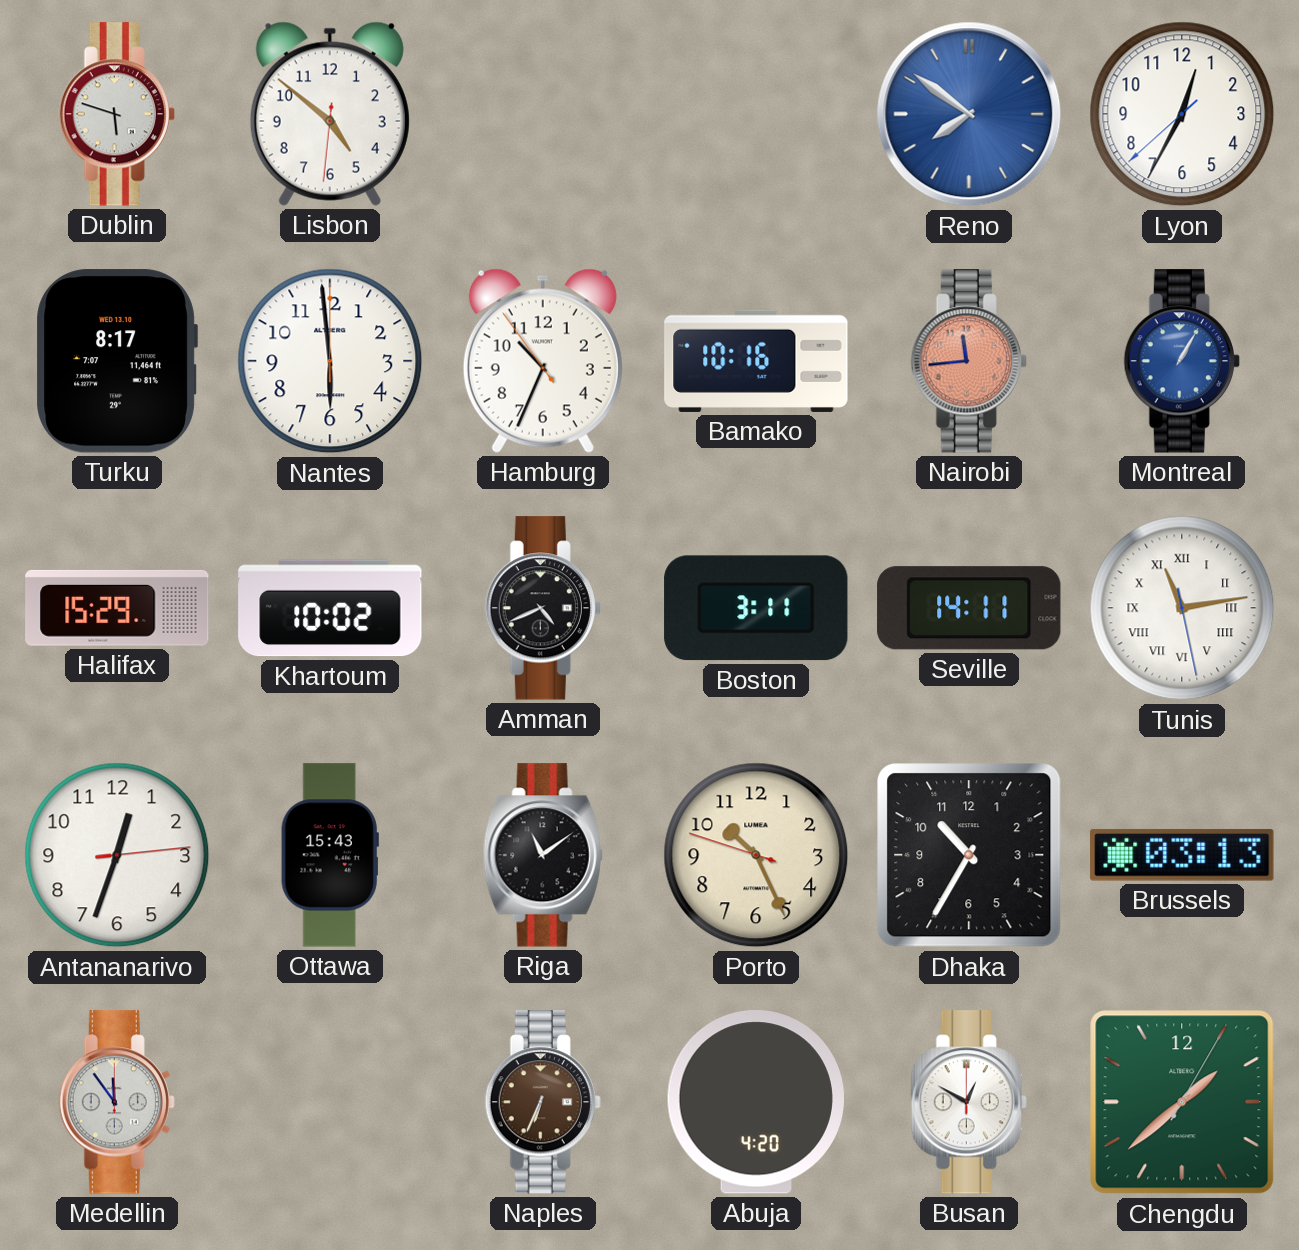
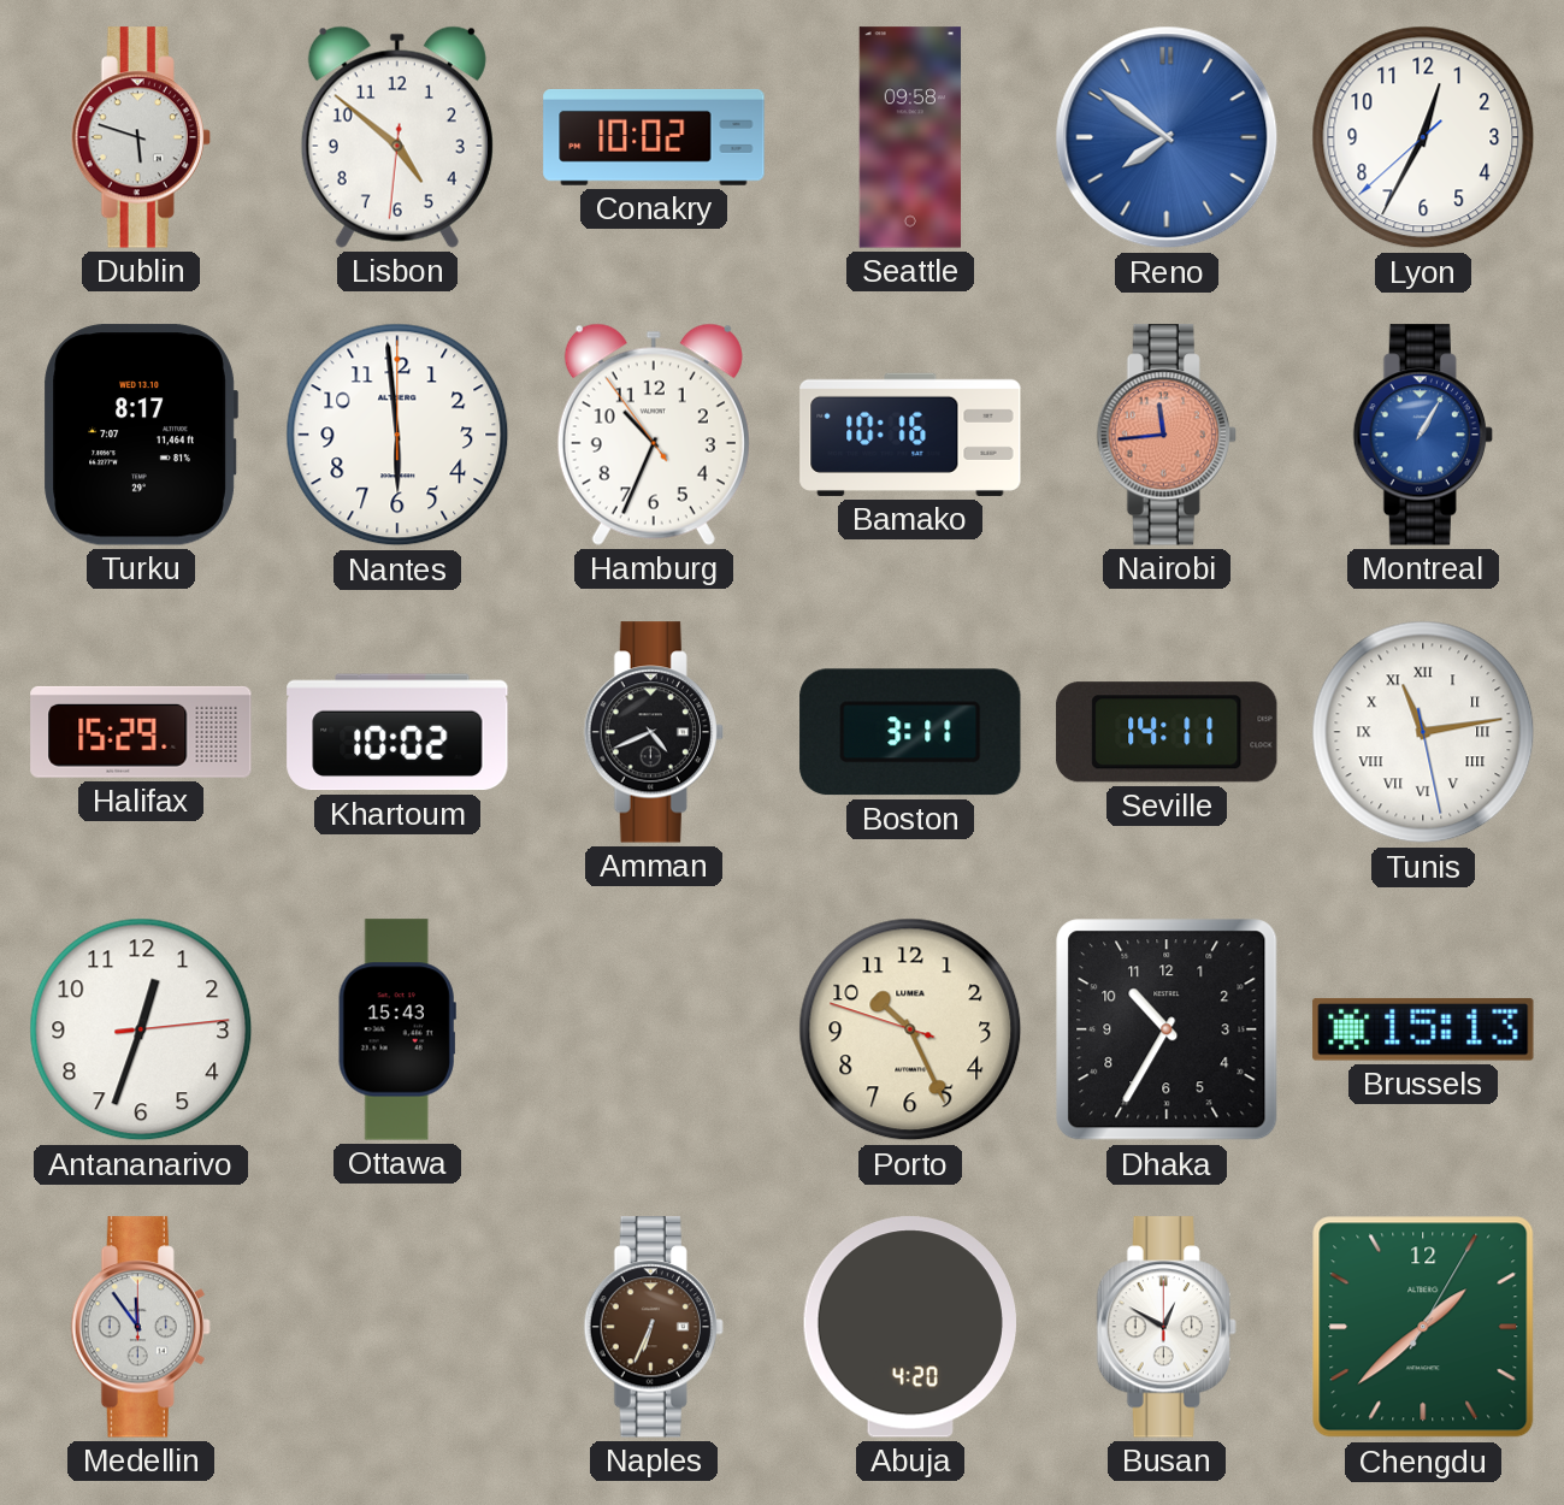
Conakry: none -> 10:02 (654, 137)
Seattle: none -> 09:58 (909, 137)
Riga: 11:09 -> none (543, 855)
Brussels: 03:13 -> 15:13 (1423, 1029)
